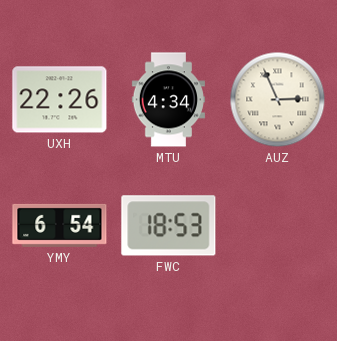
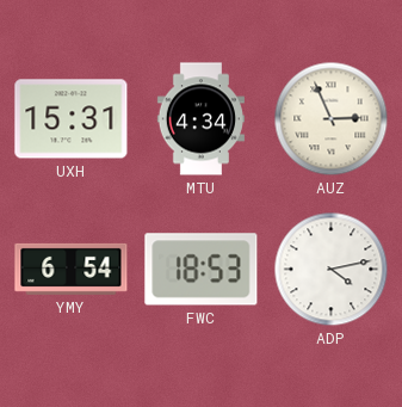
UXH: 22:26 -> 15:31 (72, 119)
ADP: none -> 4:13 (332, 270)
